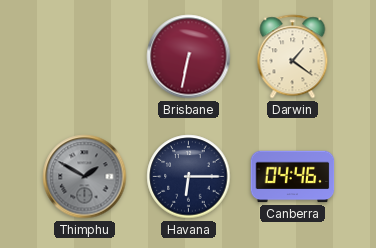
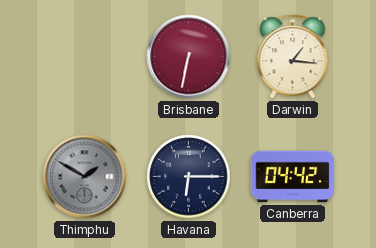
Darwin: 1:21 -> 1:16 (293, 57)
Canberra: 04:46 -> 04:42 (293, 177)
